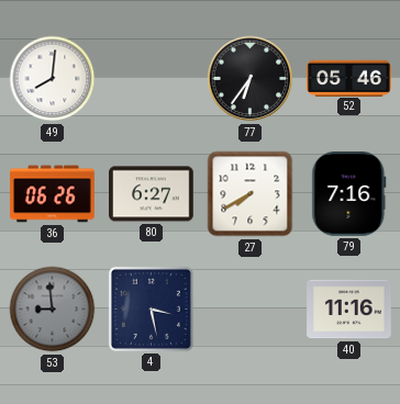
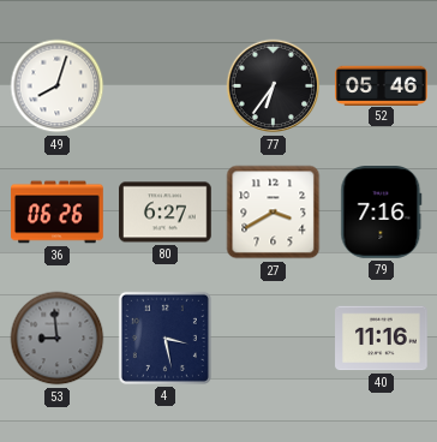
49: 8:01 -> 8:03 (58, 86)
27: 7:40 -> 3:40 (274, 213)
